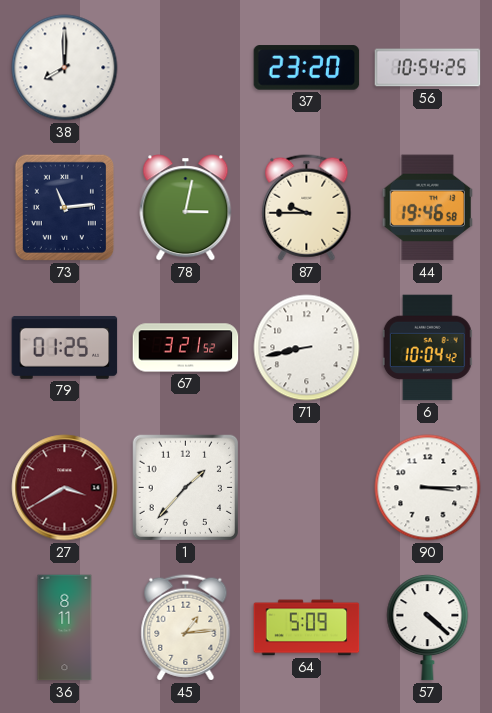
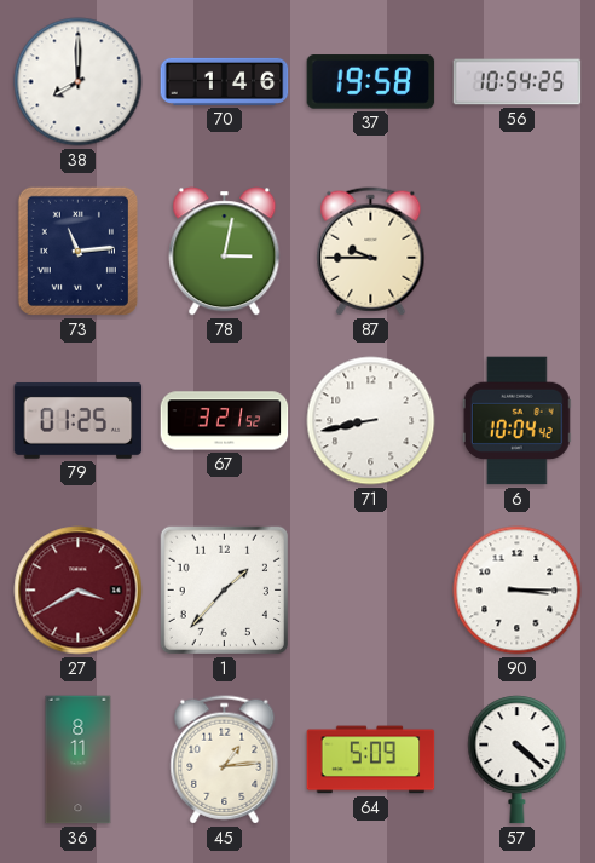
70: none -> 1:46 (225, 81)
37: 23:20 -> 19:58 (371, 82)
44: 19:46 -> none (427, 208)
